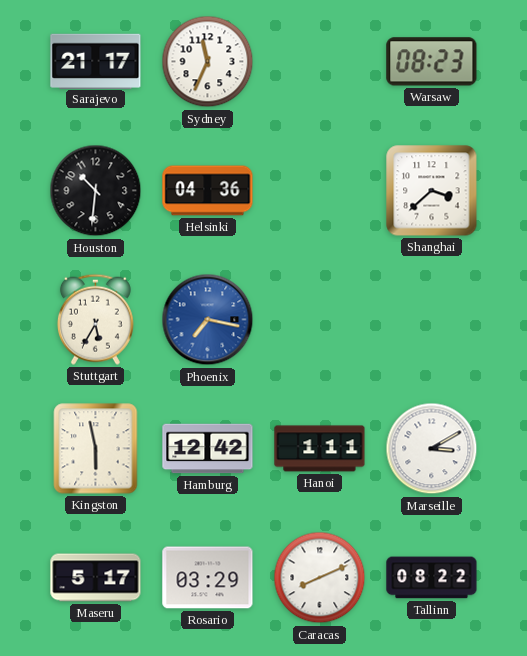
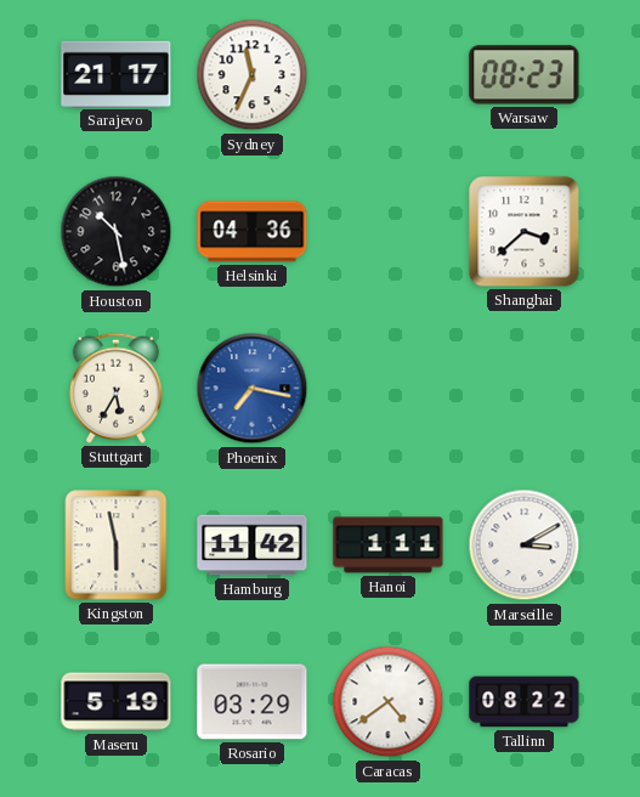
Houston: 10:31 -> 10:28 (117, 232)
Hamburg: 12:42 -> 11:42 (253, 546)
Maseru: 5:17 -> 5:19 (117, 702)
Caracas: 8:11 -> 4:39 (389, 702)
